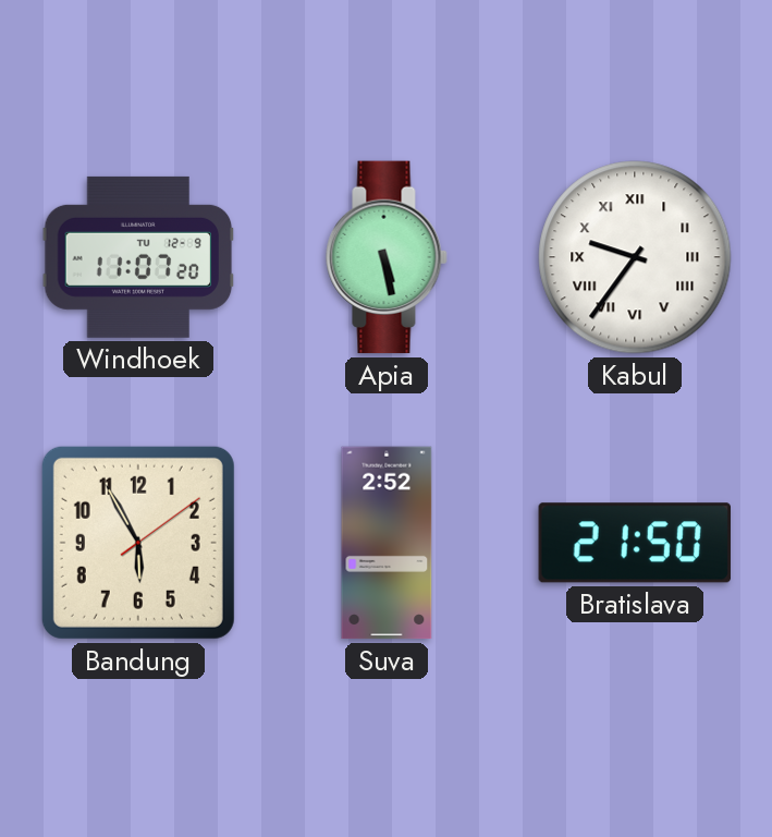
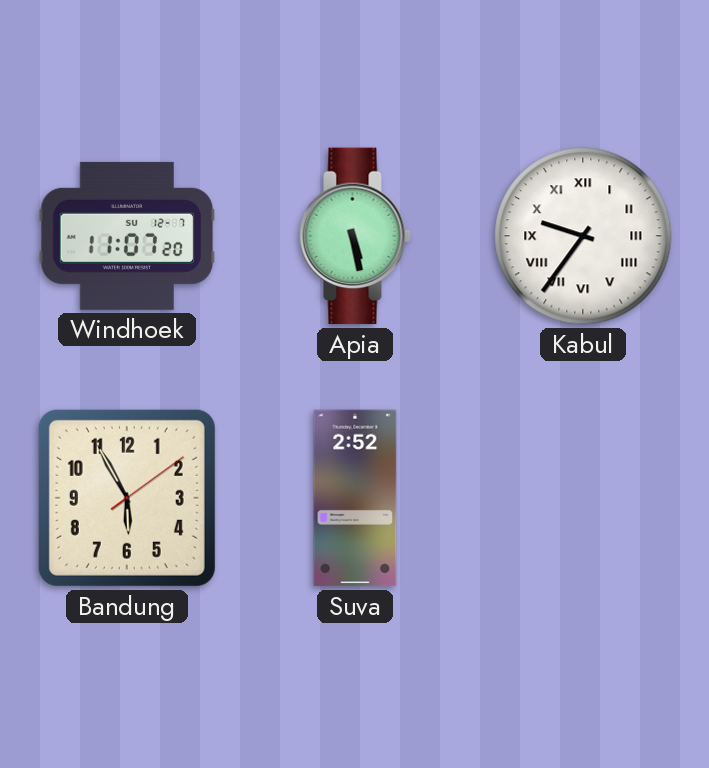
Windhoek date: TU 12-9 -> SU 12-7 (127, 236)
Bratislava: 21:50 -> none (635, 543)
